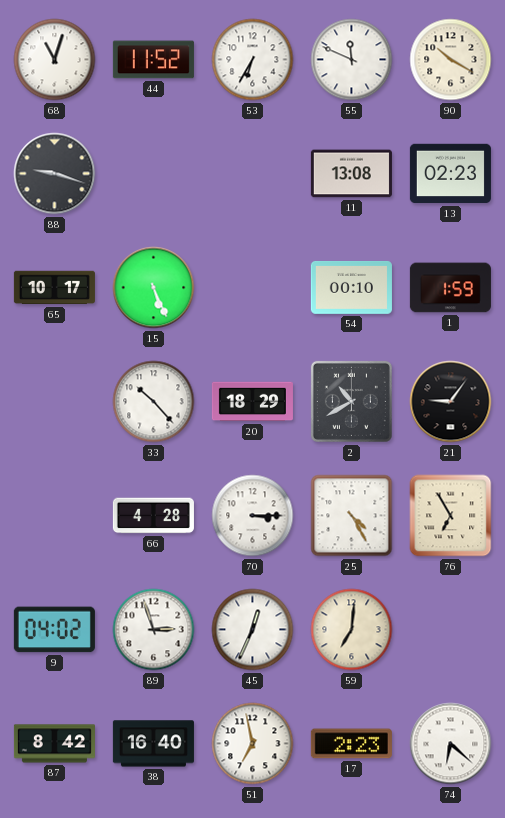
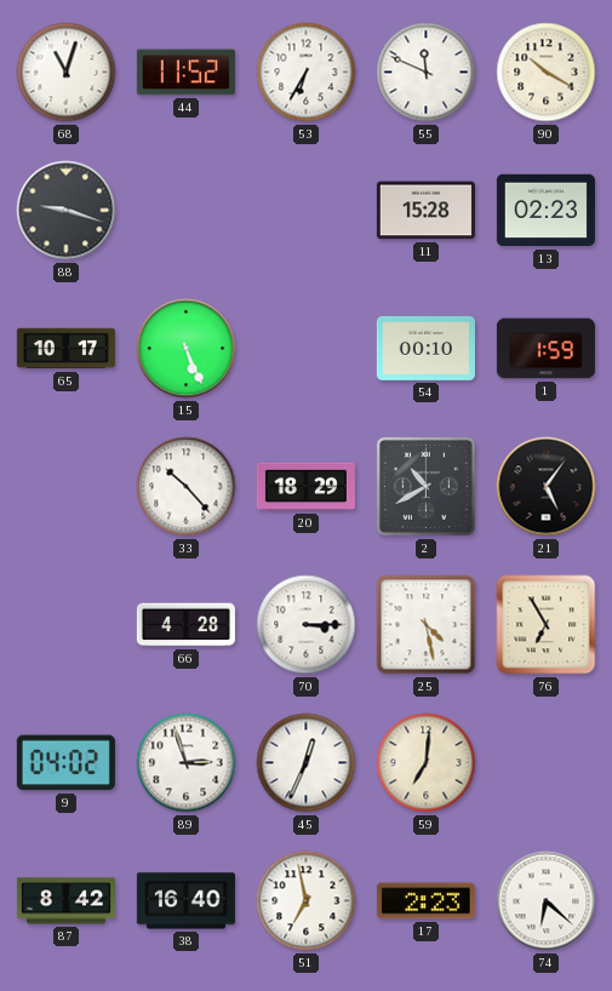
11: 13:08 -> 15:28 (425, 211)
21: 9:06 -> 5:06 (547, 487)
25: 4:25 -> 4:28 (427, 625)
